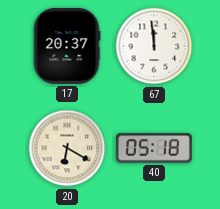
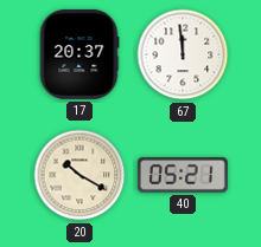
20: 6:20 -> 10:20 (79, 175)
40: 05:18 -> 05:21 (183, 175)
